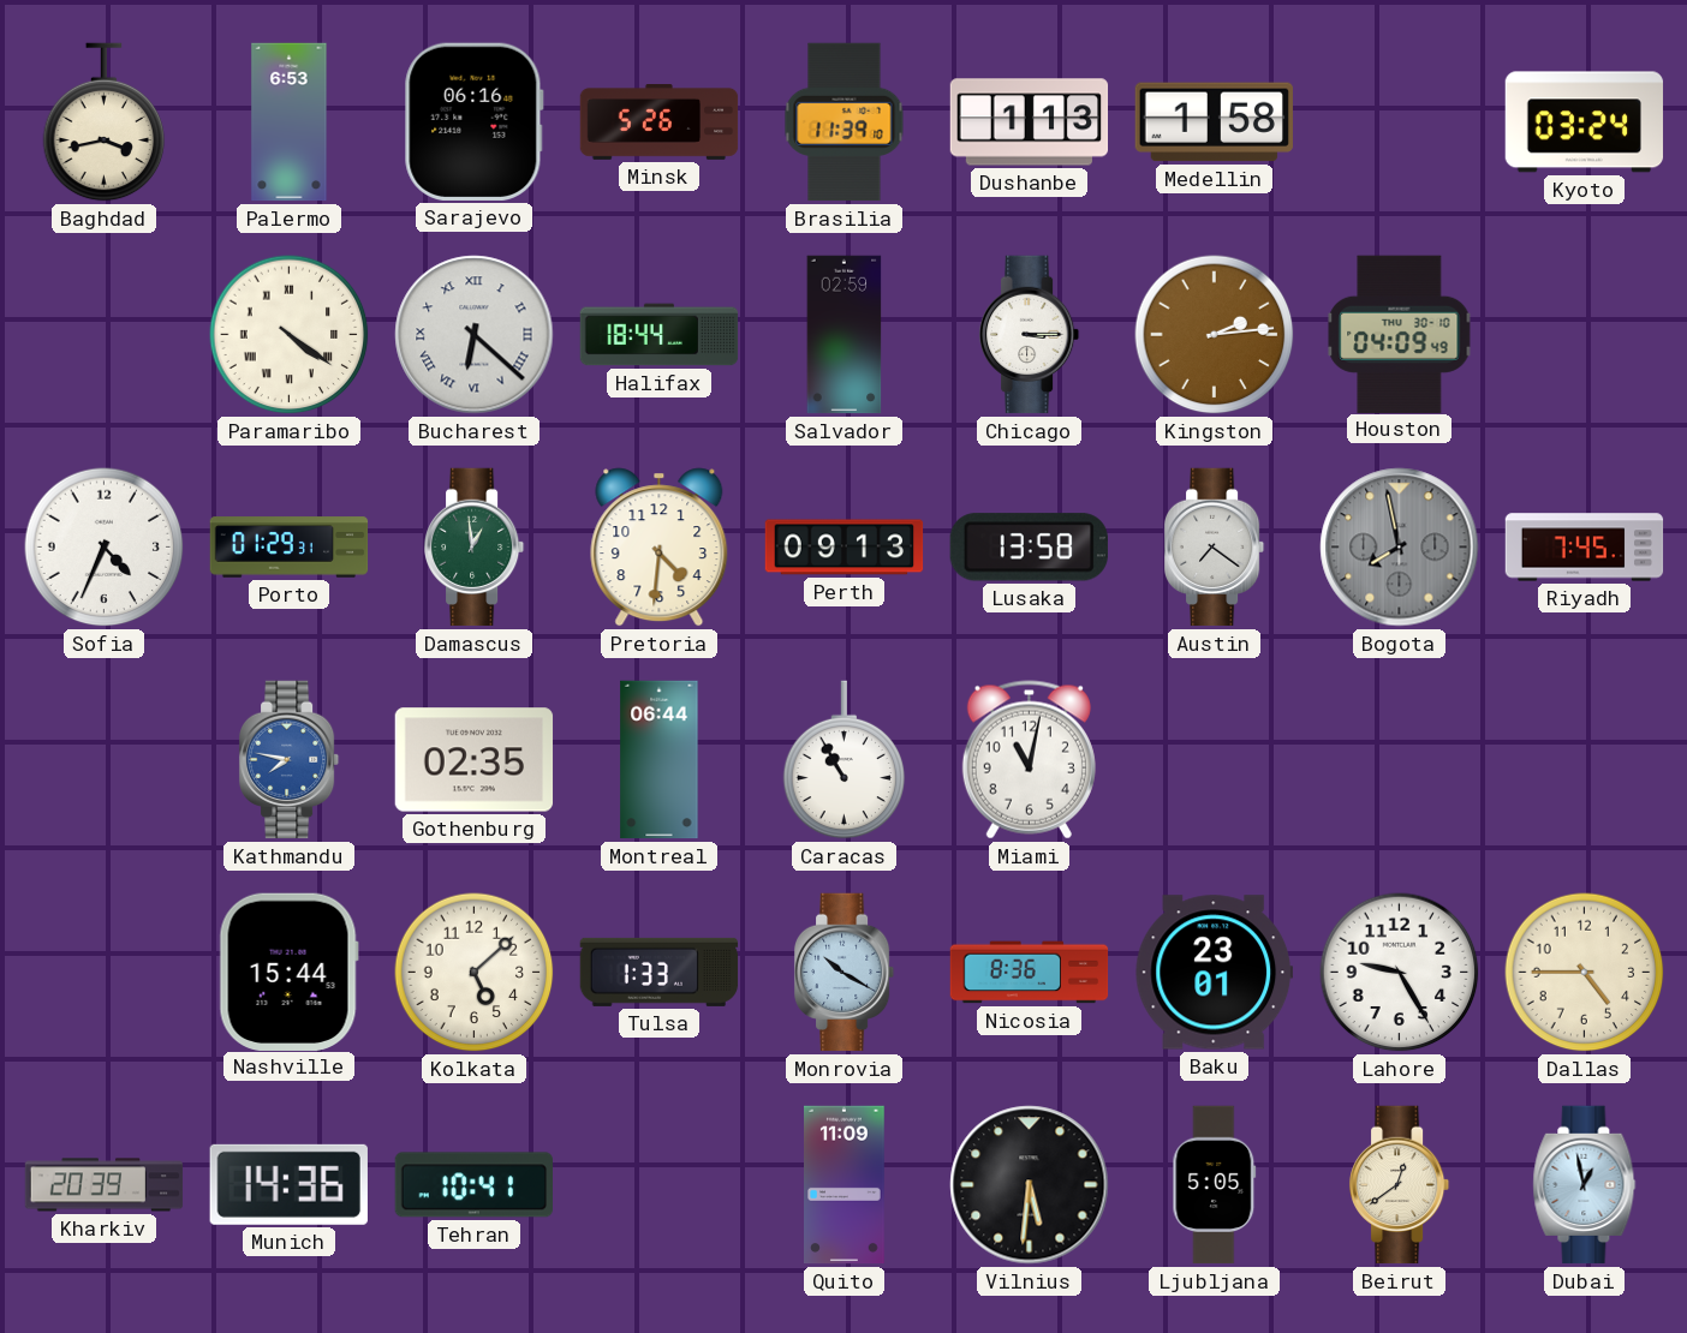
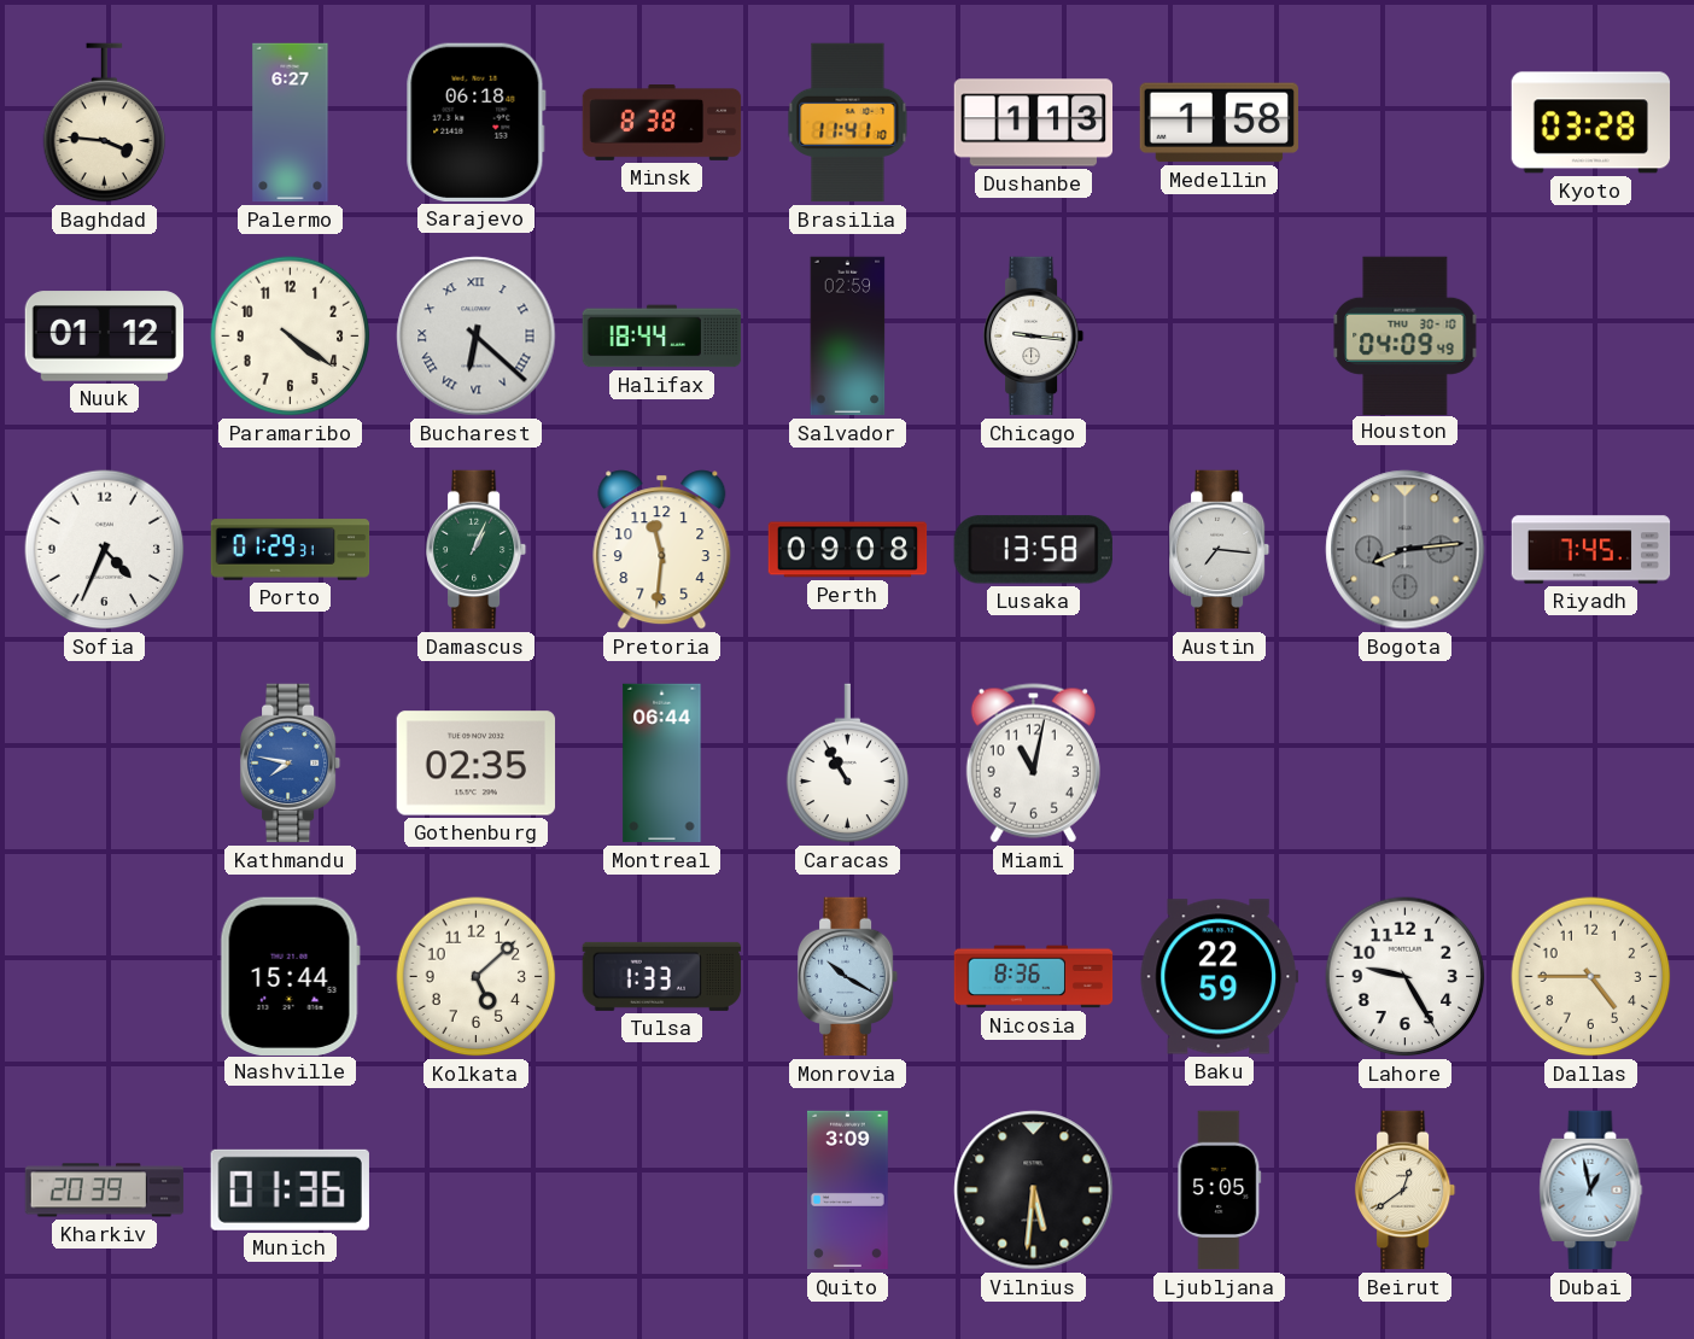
Baghdad: 3:43 -> 3:46 (105, 123)
Palermo: 6:53 -> 6:27 (291, 123)
Sarajevo: 06:16 -> 06:18 (475, 122)
Minsk: 5:26 -> 8:38 (662, 123)
Brasilia: 11:39 -> 11:41 (848, 123)
Kyoto: 03:24 -> 03:28 (1591, 123)
Nuuk: none -> 01:12 (105, 337)
Paramaribo numerals: Roman -> Arabic (291, 337)
Chicago: 3:15 -> 9:16 (1034, 337)
Kingston: 2:14 -> none (1215, 335)
Damascus: 12:59 -> 1:04 (477, 550)
Pretoria: 4:31 -> 11:31 (662, 550)
Perth: 09:13 -> 09:08 (848, 550)
Austin: 7:21 -> 7:16 (1220, 550)
Bogota: 7:58 -> 8:14 (1406, 550)
Baku: 23:01 -> 22:59 (1219, 977)
Munich: 14:36 -> 01:36 (290, 1189)
Tehran: 10:41 -> none (473, 1185)
Quito: 11:09 -> 3:09 (848, 1191)
